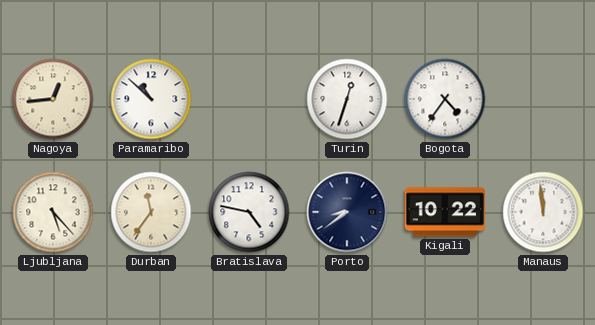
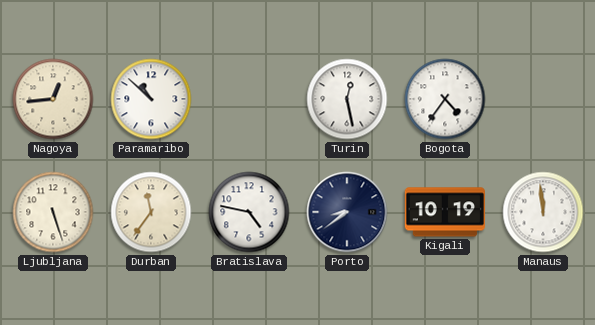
Turin: 12:33 -> 12:28 (347, 99)
Ljubljana: 5:23 -> 5:27 (53, 212)
Kigali: 10:22 -> 10:19 (444, 212)
